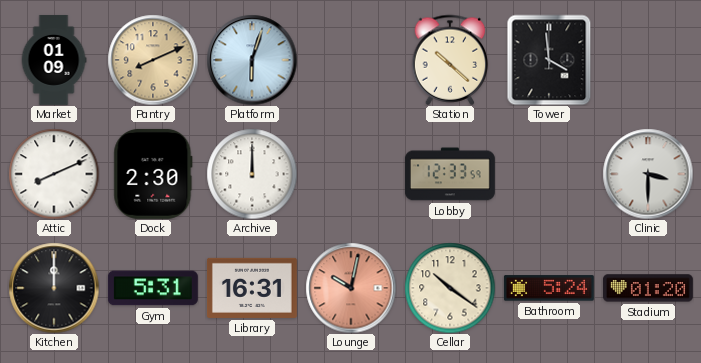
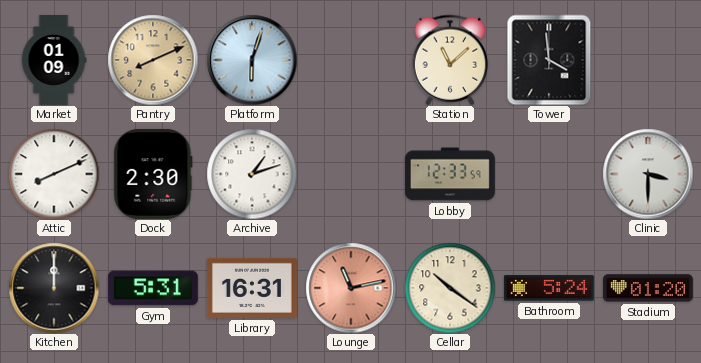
Station: 10:22 -> 11:08 (450, 60)
Archive: 12:00 -> 1:12 (252, 174)
Lounge: 10:02 -> 11:13 (351, 288)
